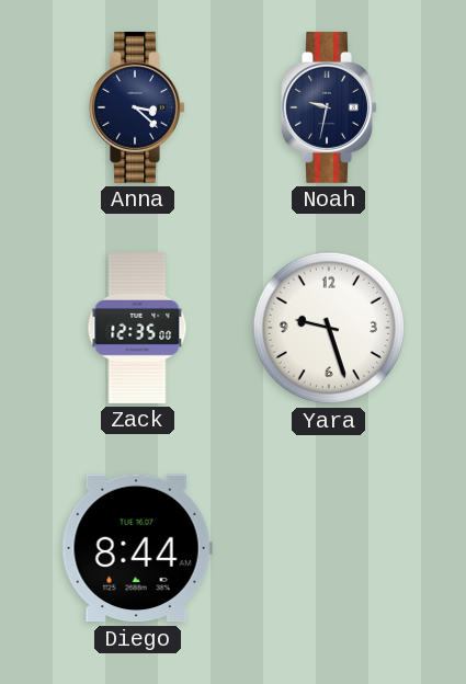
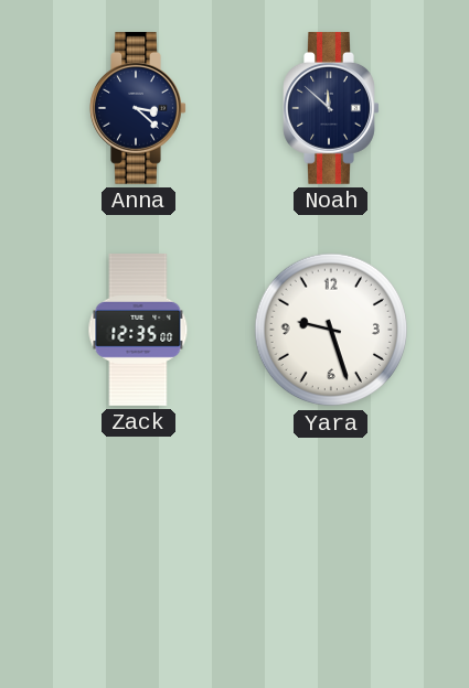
Noah: 9:32 -> 11:52 (331, 108)
Diego: 8:44 -> none (137, 548)
